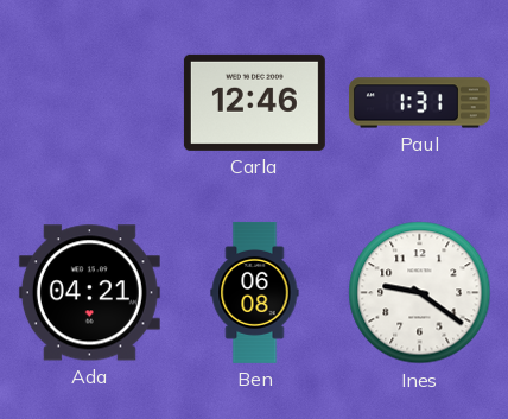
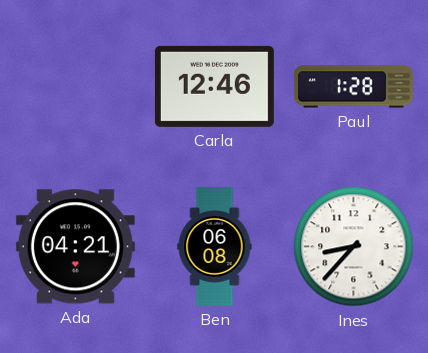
Paul: 1:31 -> 1:28 (353, 87)
Ines: 9:21 -> 8:37 (354, 247)
